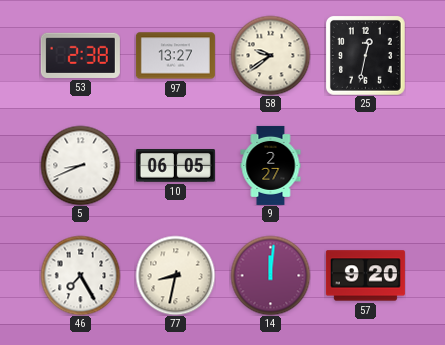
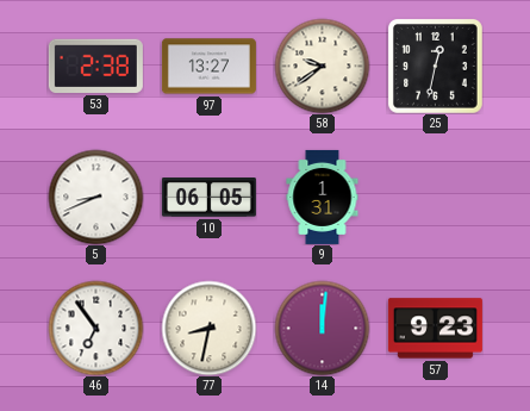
9: 2:27 -> 1:31 (323, 197)
46: 7:25 -> 6:54 (95, 328)
57: 9:20 -> 9:23 (435, 329)
